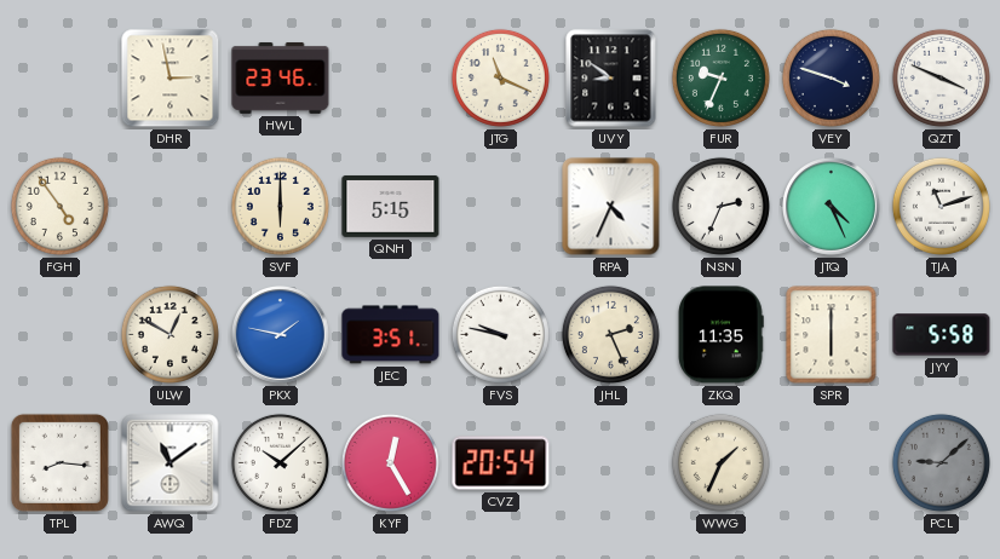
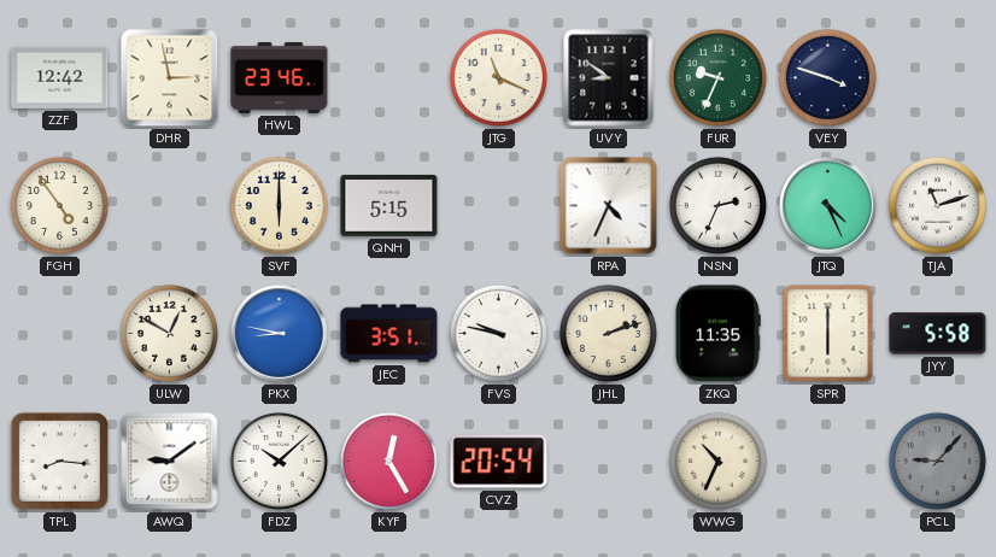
ZZF: none -> 12:42 (60, 77)
QZT: 3:49 -> none (941, 77)
PKX: 1:47 -> 8:47 (280, 334)
JHL: 2:26 -> 2:12 (608, 333)
AWQ: 11:09 -> 9:09 (170, 462)
WWG: 1:34 -> 10:34 (717, 461)
PCL: 9:08 -> 9:07 (937, 461)
